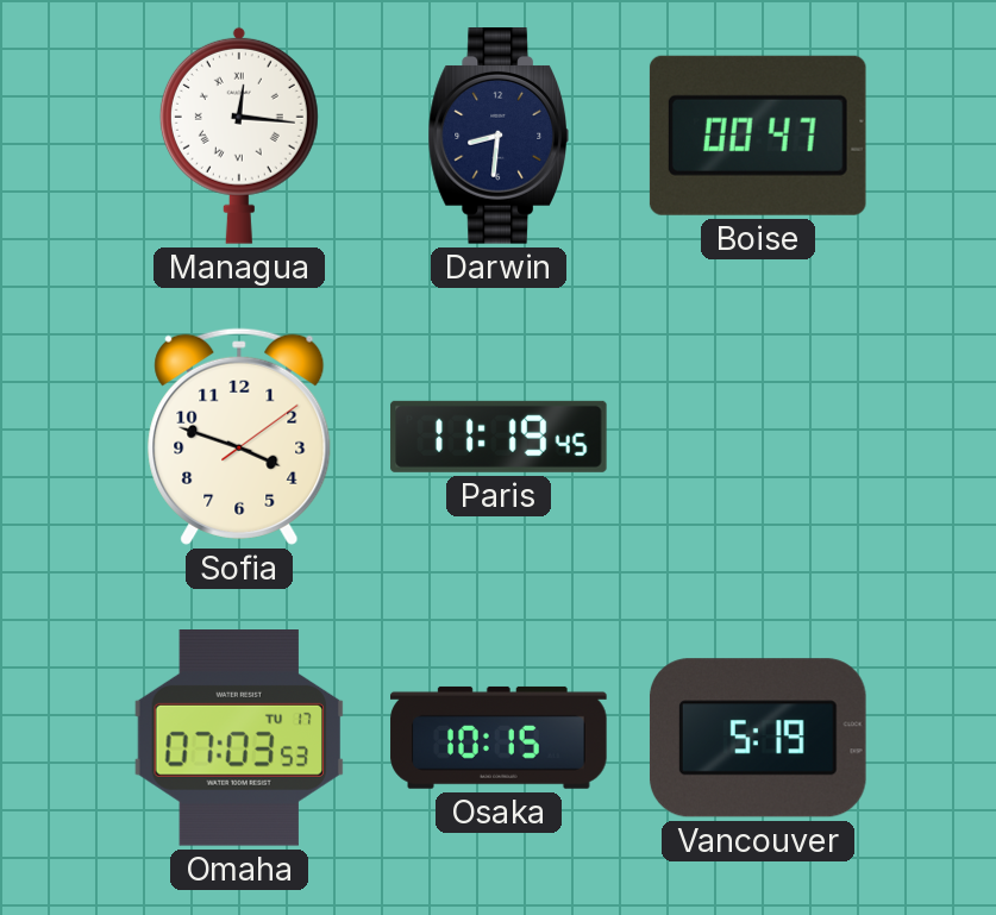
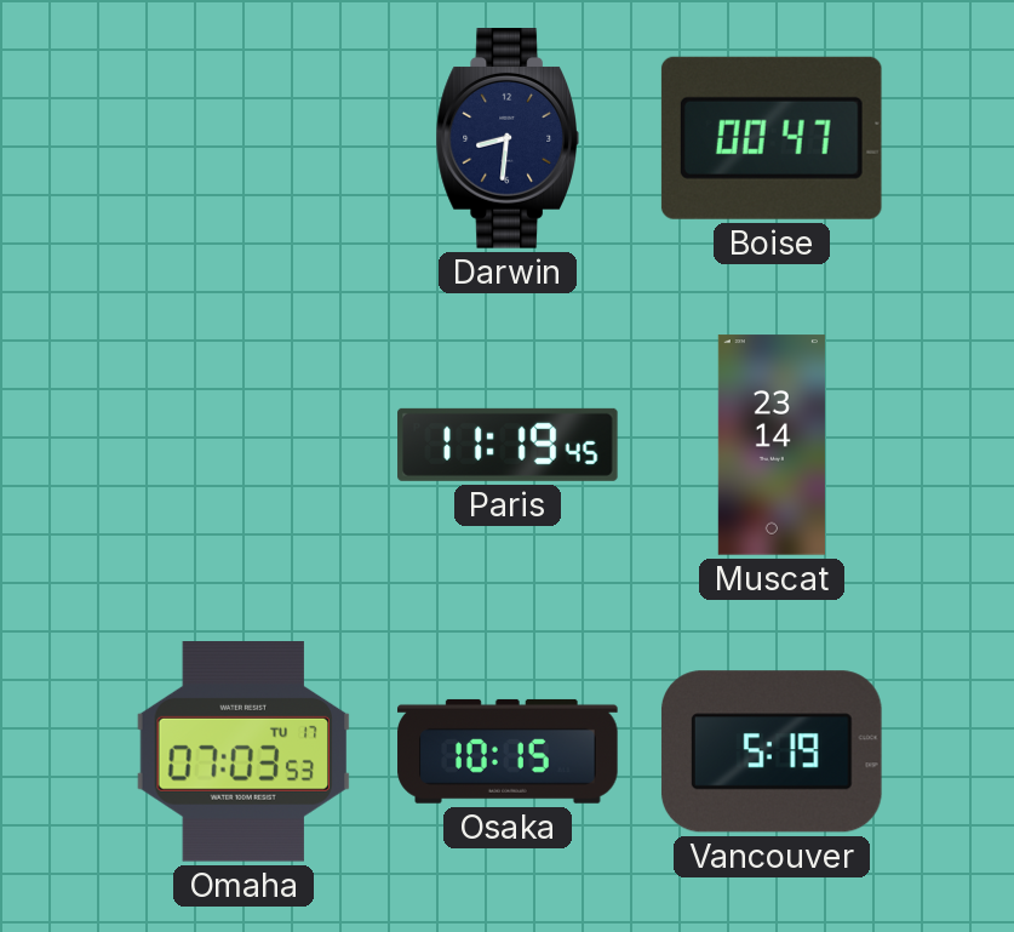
Managua: 12:16 -> none (239, 136)
Sofia: 3:48 -> none (239, 437)
Muscat: none -> 23:14 (772, 445)
